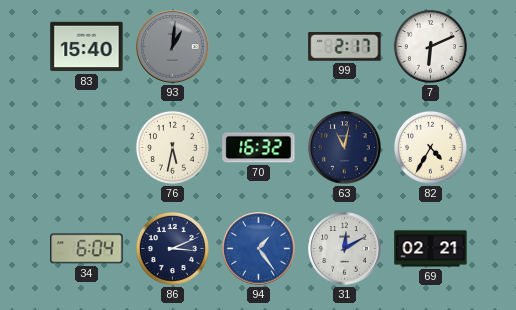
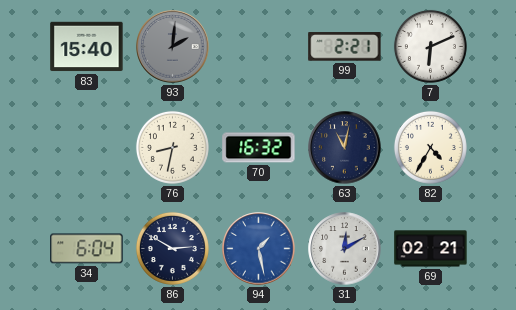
93: 1:01 -> 2:01 (173, 47)
99: 2:17 -> 2:21 (345, 47)
76: 5:32 -> 8:32 (172, 147)
86: 3:11 -> 2:50 (172, 248)
94: 1:24 -> 1:28 (259, 249)
